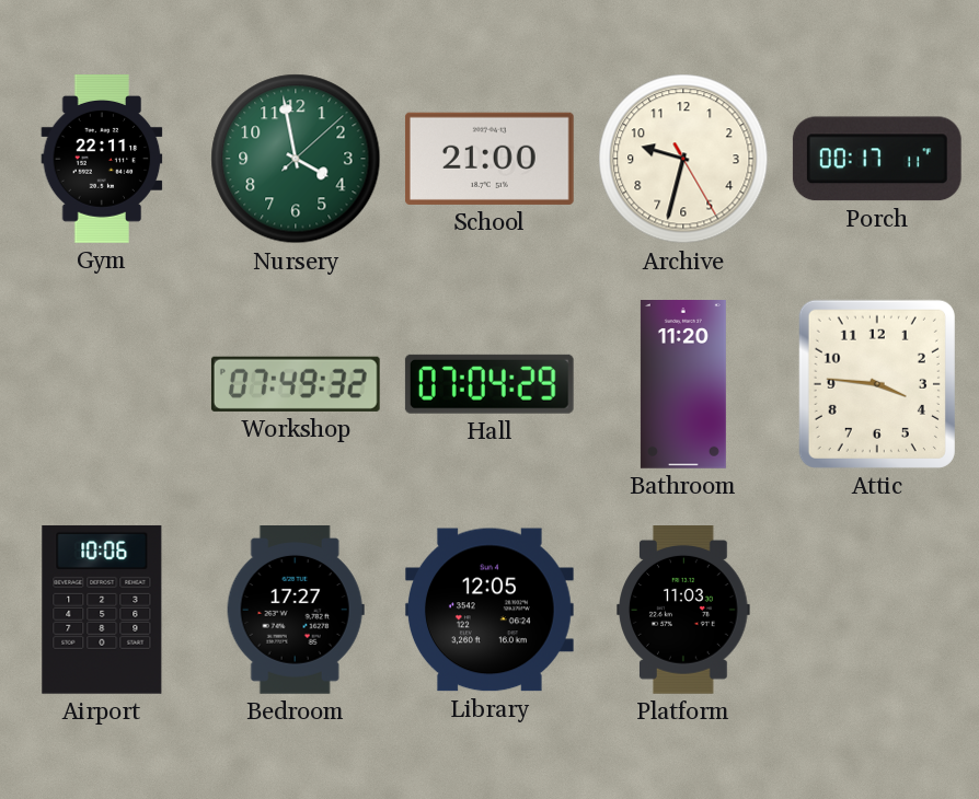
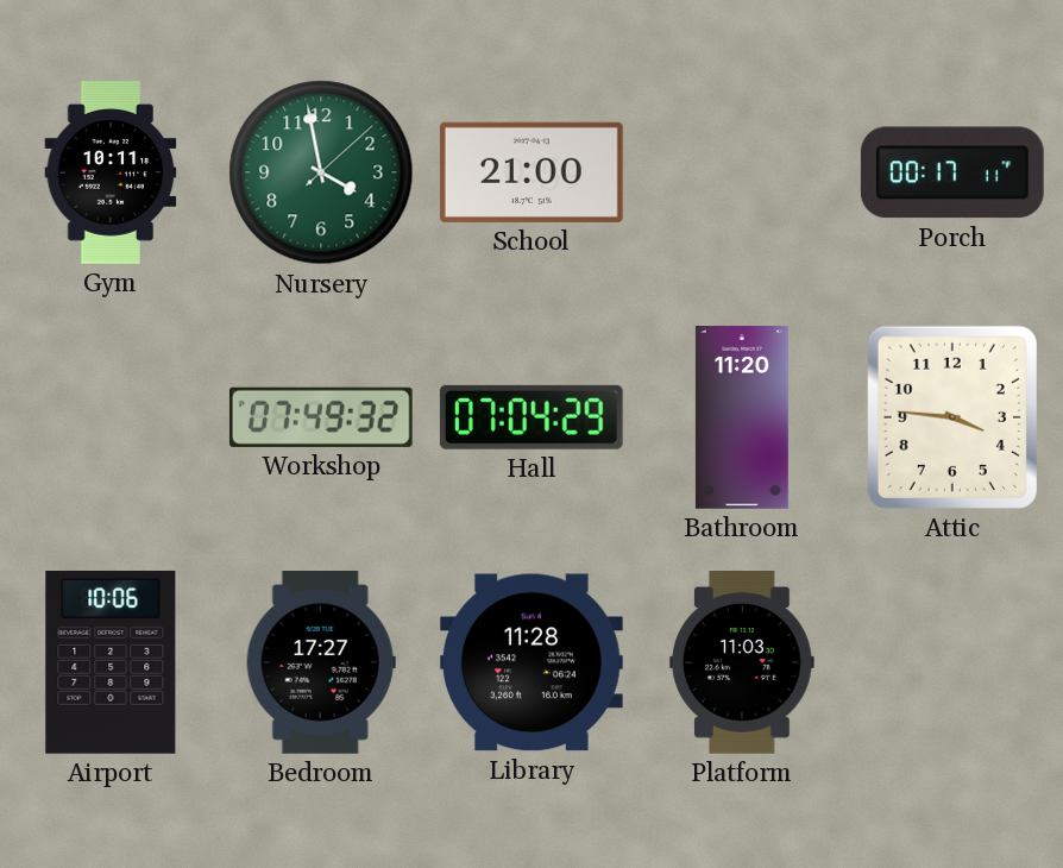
Gym: 22:11 -> 10:11 (111, 174)
Archive: 9:32 -> none (683, 159)
Library: 12:05 -> 11:28 (531, 662)
